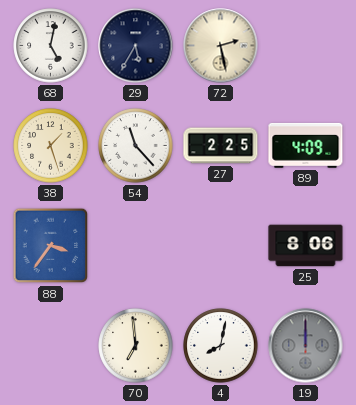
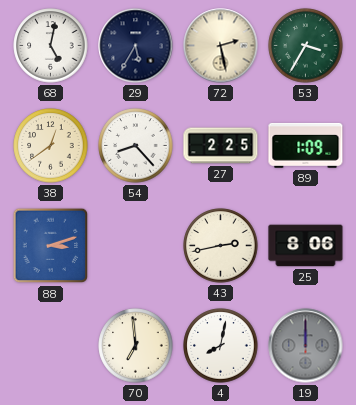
53: none -> 3:35 (306, 46)
38: 1:27 -> 12:39 (51, 146)
54: 11:23 -> 8:23 (136, 146)
89: 4:09 -> 1:09 (306, 145)
88: 3:36 -> 3:12 (51, 246)
43: none -> 2:43 (221, 246)
